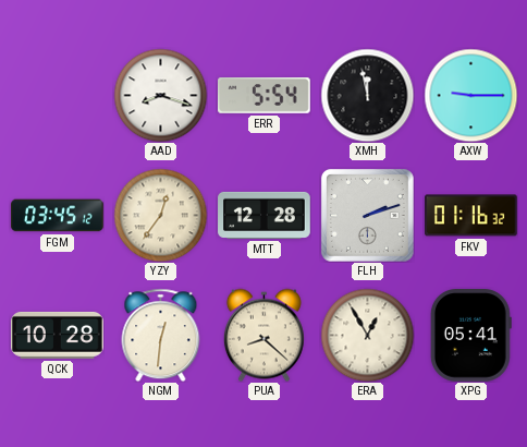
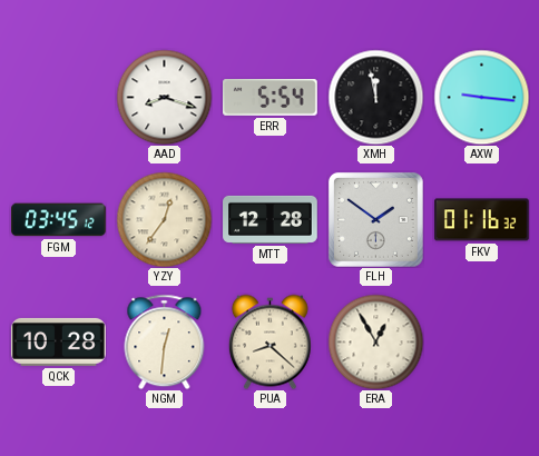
AXW: 9:15 -> 9:16 (481, 97)
FLH: 2:12 -> 1:51 (375, 219)
XPG: 05:41 -> none (470, 336)
